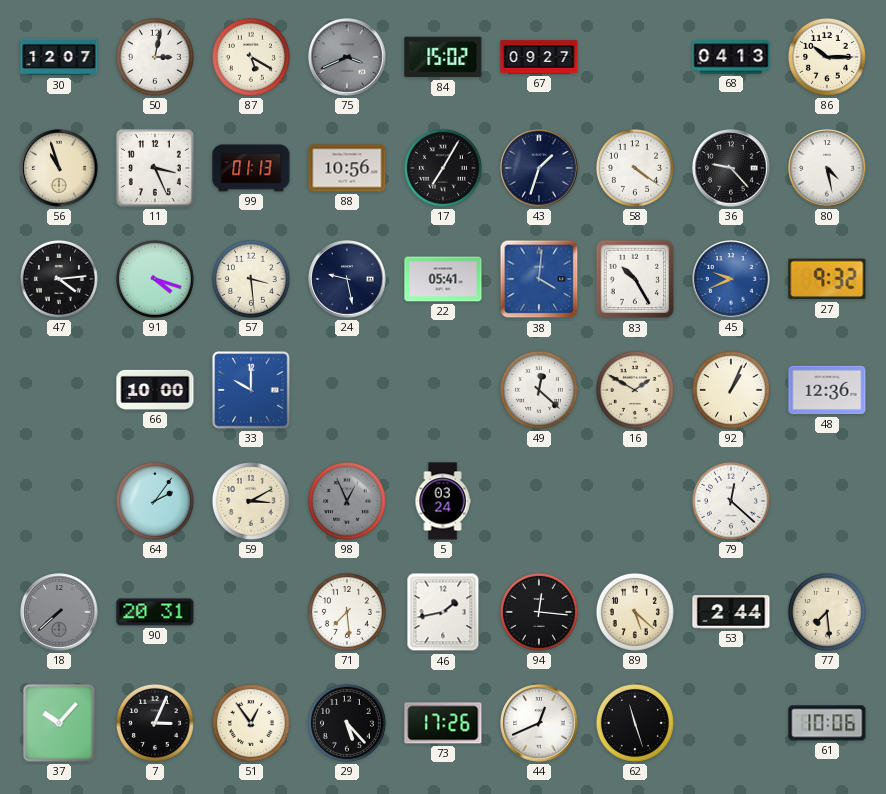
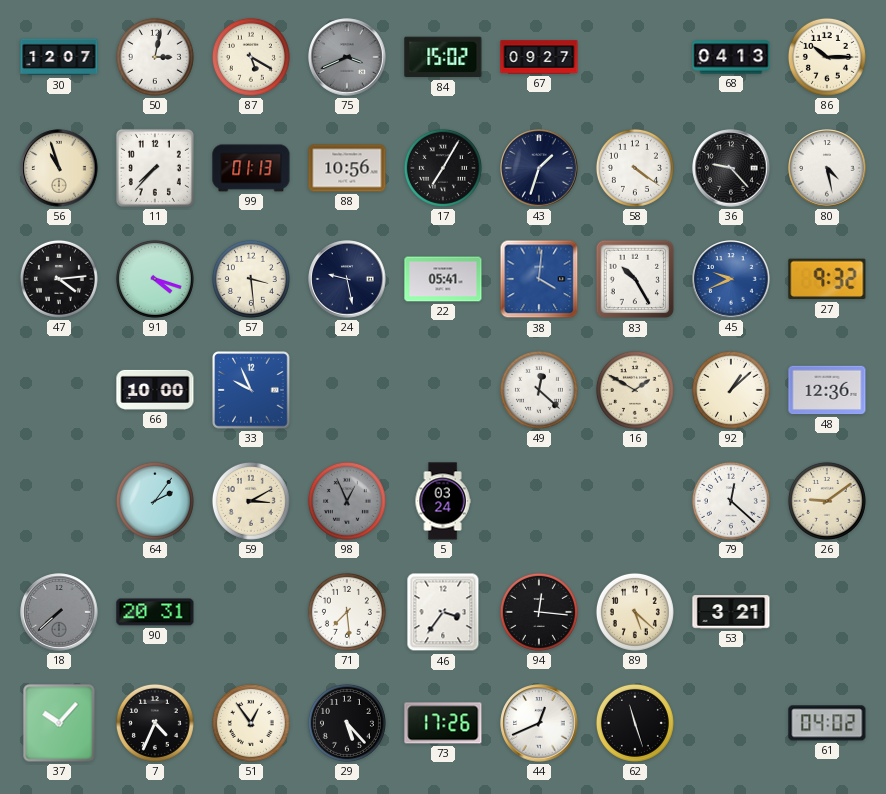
11: 3:26 -> 7:37 (155, 168)
33: 10:00 -> 9:56 (251, 390)
92: 1:04 -> 1:08 (731, 390)
26: none -> 9:09 (827, 501)
46: 1:43 -> 3:36 (443, 612)
53: 2:44 -> 3:21 (731, 612)
77: 7:29 -> none (827, 612)
7: 3:04 -> 4:34 (155, 723)
61: 10:06 -> 04:02 (827, 723)
